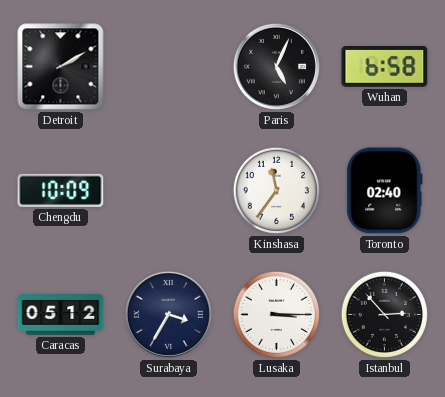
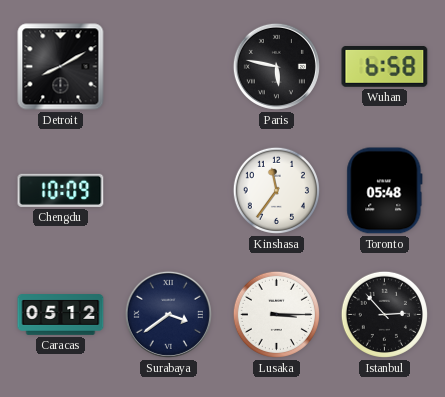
Detroit: 2:10 -> 8:10 (61, 67)
Paris: 5:04 -> 5:47 (276, 66)
Toronto: 02:40 -> 05:48 (385, 191)
Surabaya: 3:35 -> 3:39 (168, 314)
